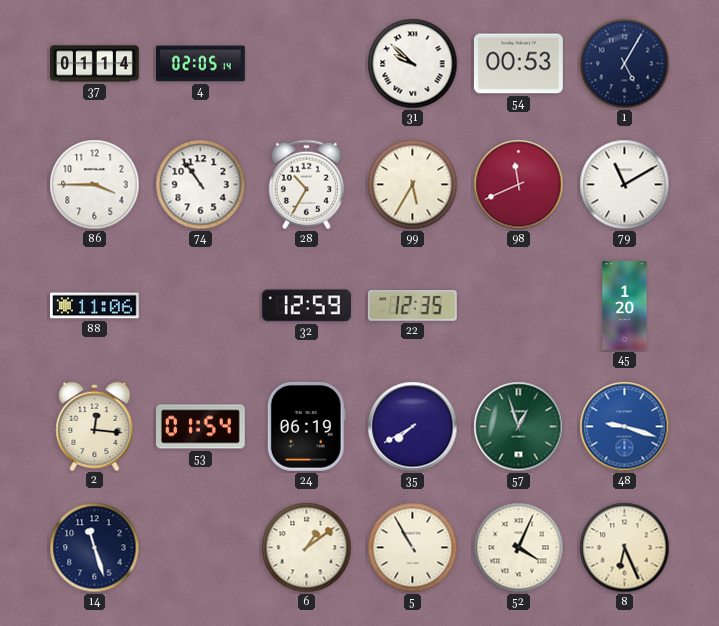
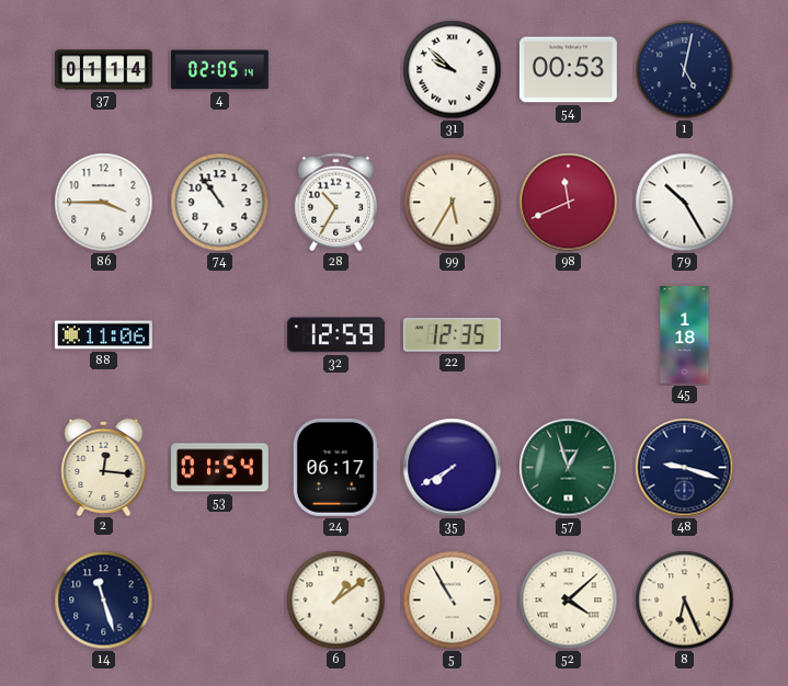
1: 5:05 -> 5:02 (685, 70)
79: 11:10 -> 10:25 (685, 203)
45: 1:20 -> 1:18 (685, 335)
24: 06:19 -> 06:17 (335, 467)
48 dial: blue -> navy (685, 468)
52: 4:04 -> 4:08 (569, 601)
